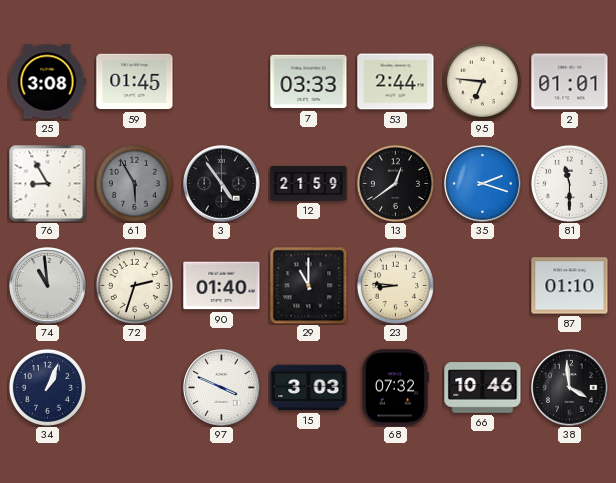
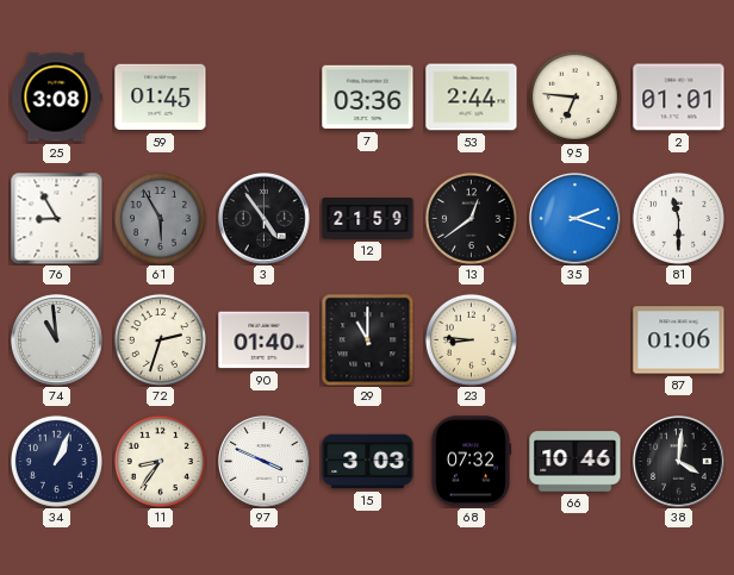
7: 03:33 -> 03:36 (368, 98)
87: 01:10 -> 01:06 (679, 340)
11: none -> 8:36 (160, 461)
38: 3:59 -> 4:01 (679, 462)
